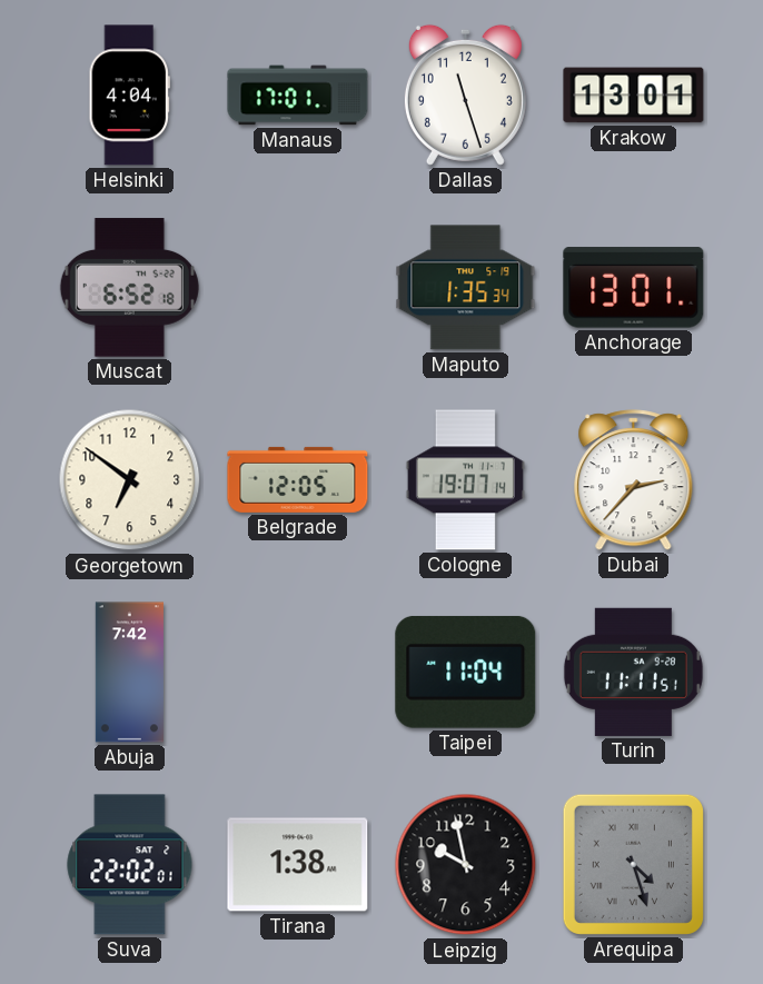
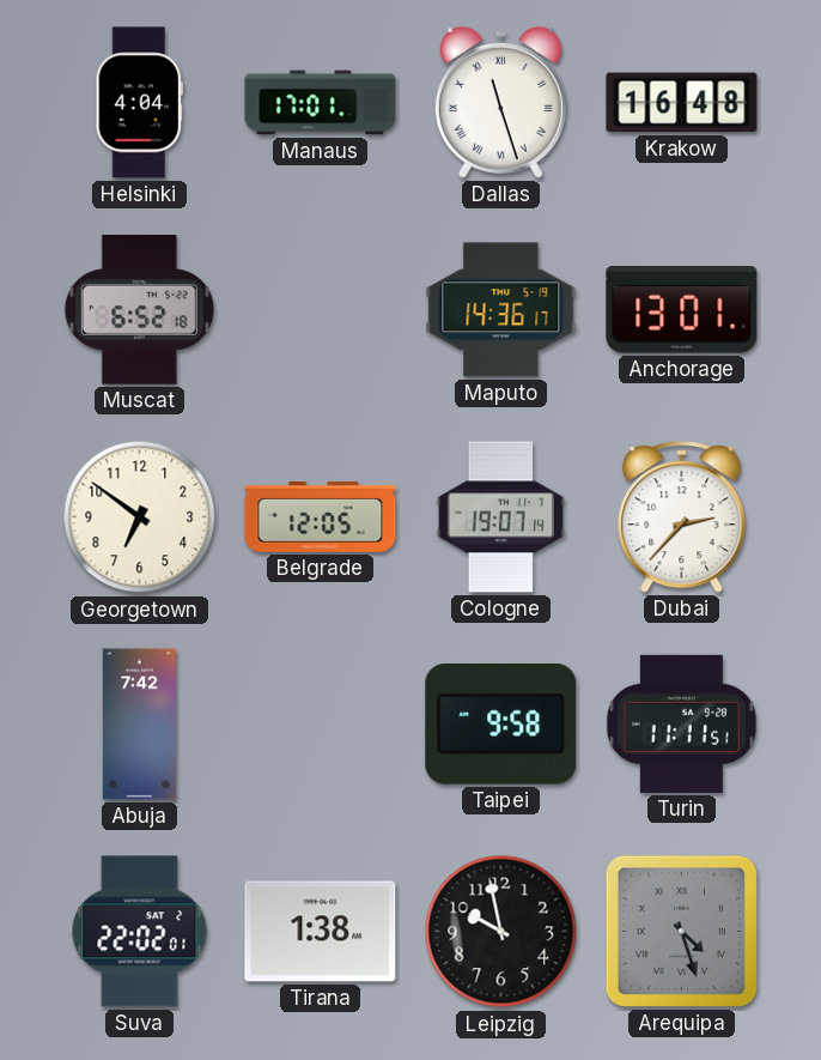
Dallas numerals: Arabic -> Roman (500, 102)
Krakow: 13:01 -> 16:48 (682, 103)
Maputo: 1:35 -> 14:36 (501, 310)
Taipei: 11:04 -> 9:58 (501, 723)
